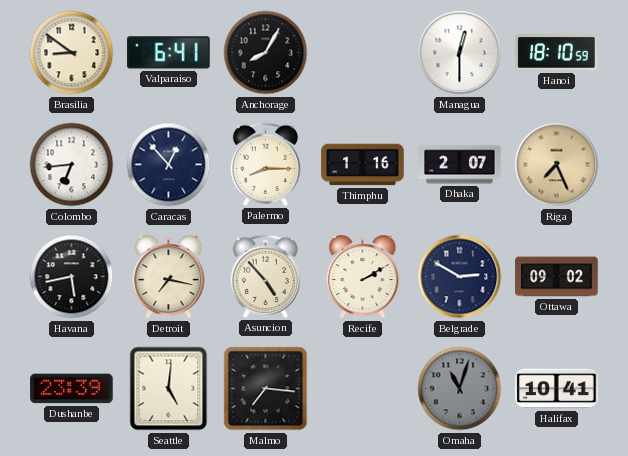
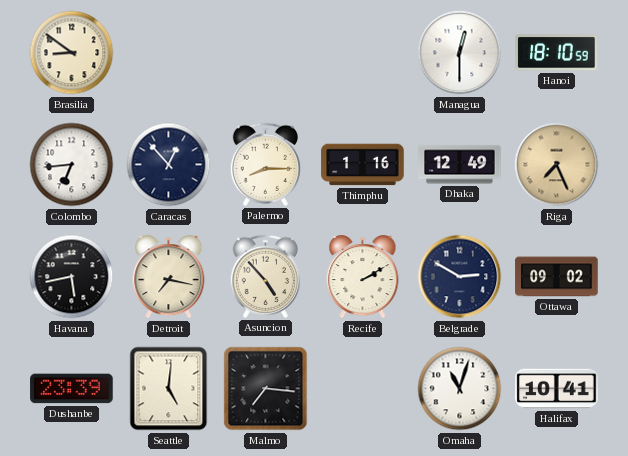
Valparaiso: 6:41 -> none (169, 53)
Anchorage: 8:05 -> none (266, 53)
Dhaka: 2:07 -> 12:49 (460, 165)
Omaha dial: grey -> white (460, 389)
